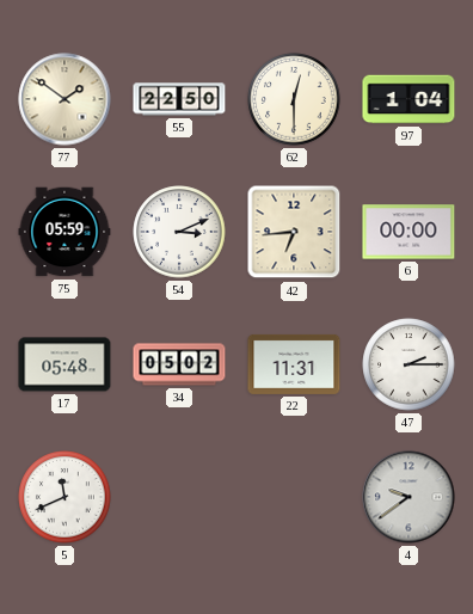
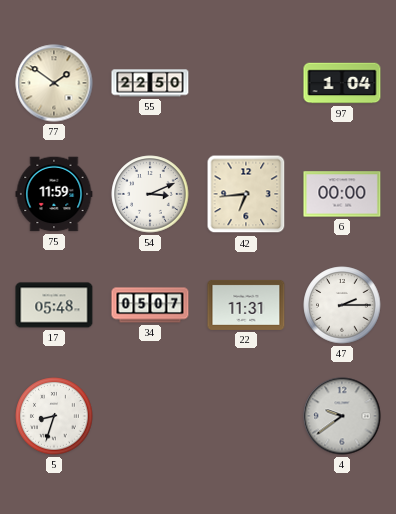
62: 12:30 -> none (294, 99)
75: 05:59 -> 11:59 (54, 194)
34: 05:02 -> 05:07 (150, 305)
5: 11:41 -> 8:33 (54, 416)
